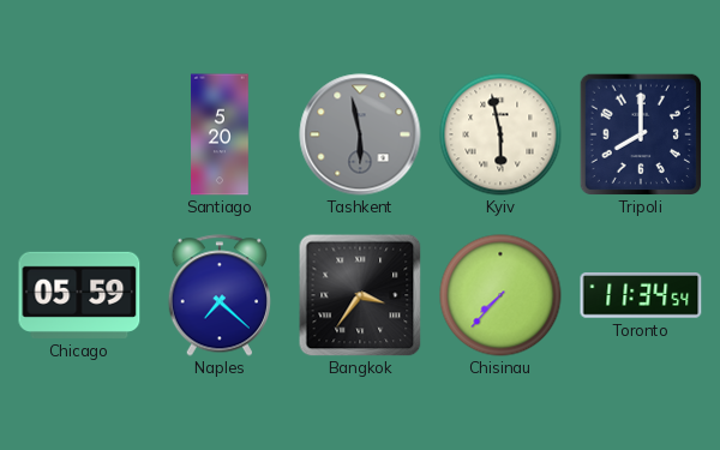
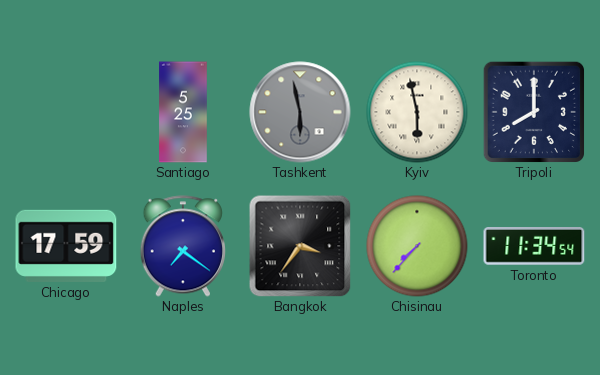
Santiago: 5:20 -> 5:25 (183, 112)
Chicago: 05:59 -> 17:59 (66, 246)
Naples: 7:22 -> 7:21 (182, 246)
